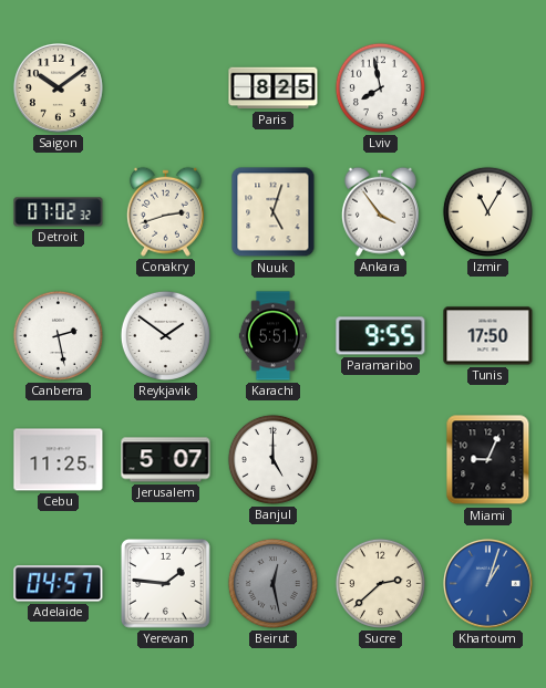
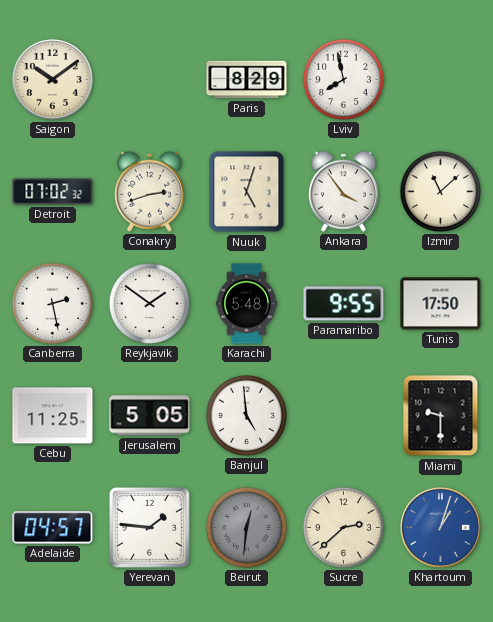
Paris: 8:25 -> 8:29 (247, 80)
Izmir: 11:05 -> 11:08 (440, 191)
Karachi: 5:51 -> 5:48 (246, 304)
Jerusalem: 5:07 -> 5:05 (150, 416)
Banjul: 5:00 -> 4:59 (246, 415)
Miami: 9:04 -> 9:30 (441, 416)
Beirut: 12:28 -> 12:31 (246, 527)
